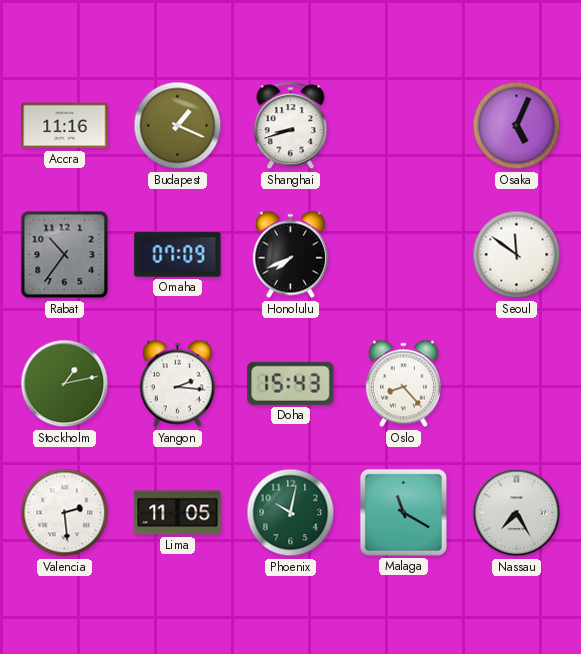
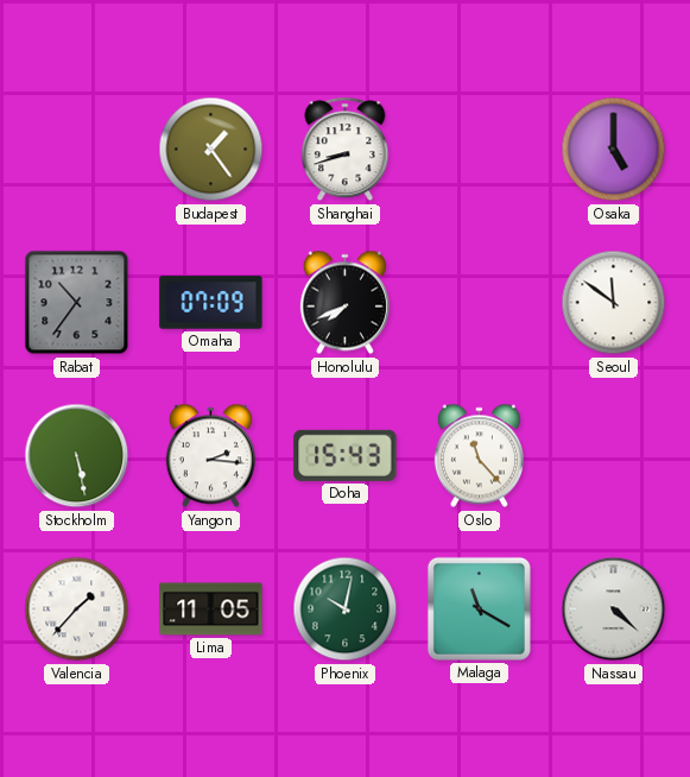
Accra: 11:16 -> none (65, 126)
Budapest: 1:19 -> 1:24 (211, 150)
Osaka: 5:04 -> 5:00 (614, 150)
Stockholm: 1:13 -> 5:28 (77, 456)
Oslo: 8:23 -> 11:23 (479, 456)
Valencia: 2:29 -> 1:37 (77, 609)
Nassau: 7:25 -> 4:22 (614, 609)
